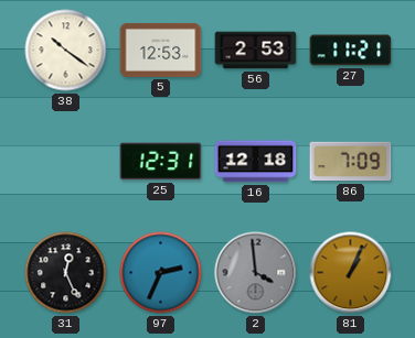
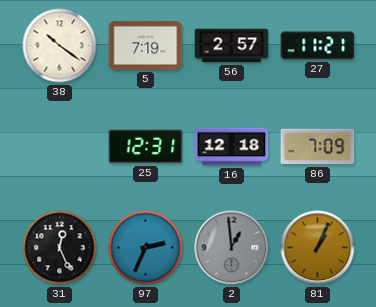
5: 12:53 -> 7:19 (146, 45)
56: 2:53 -> 2:57 (232, 46)
2: 3:59 -> 12:59 (232, 248)
